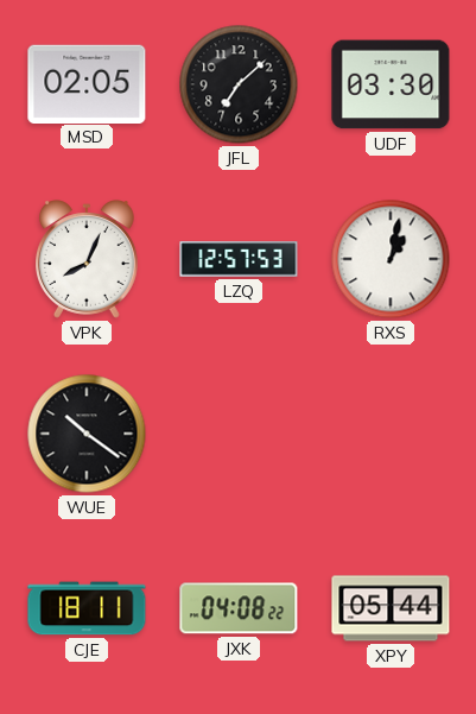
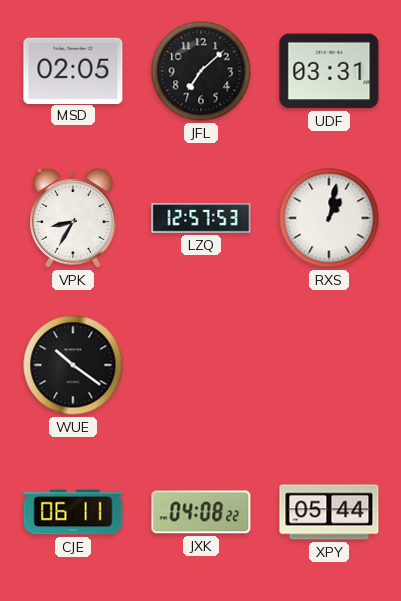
UDF: 03:30 -> 03:31 (329, 71)
VPK: 8:04 -> 8:35 (74, 218)
CJE: 18:11 -> 06:11 (73, 512)
